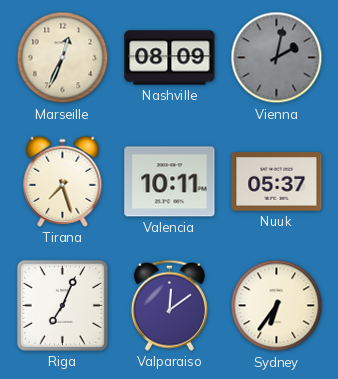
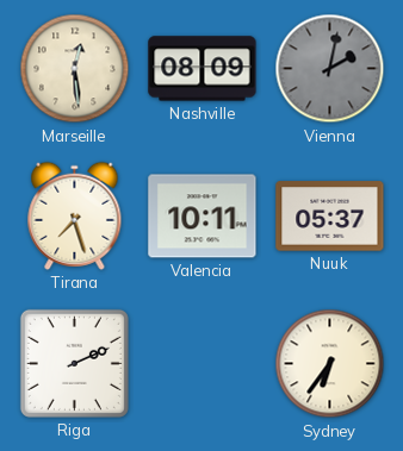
Marseille: 12:34 -> 12:29 (75, 69)
Riga: 7:04 -> 2:11 (74, 363)
Valparaiso: 12:09 -> none (169, 305)
